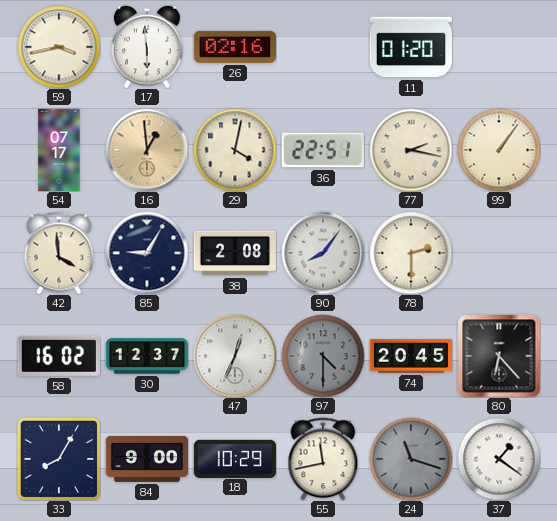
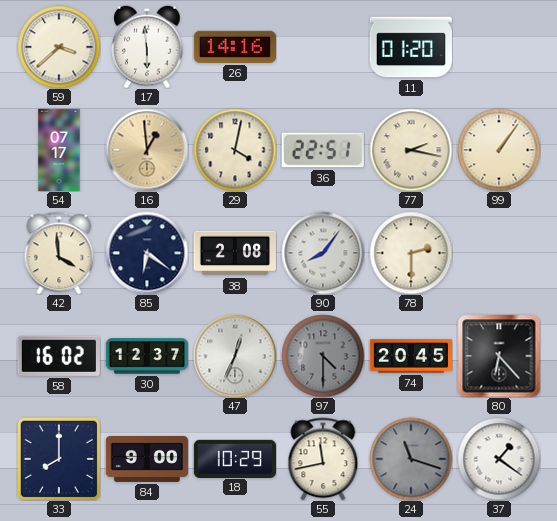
59: 3:43 -> 3:38 (59, 47)
26: 02:16 -> 14:16 (235, 47)
85: 9:05 -> 6:21 (147, 253)
33: 8:05 -> 8:00 (59, 459)
